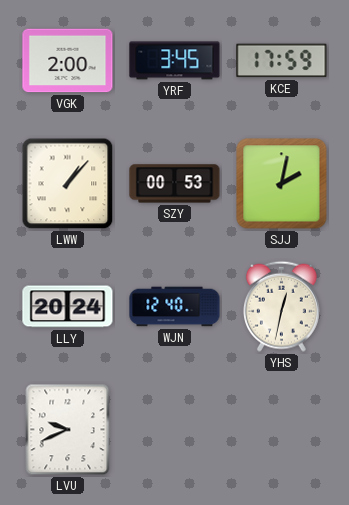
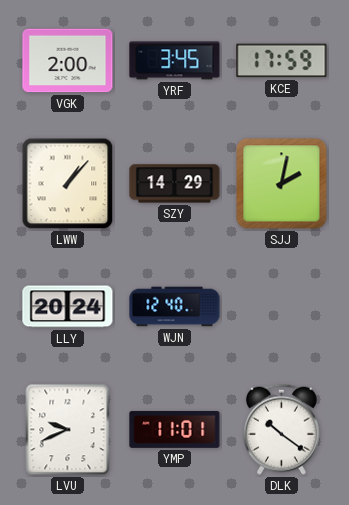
SZY: 00:53 -> 14:29 (175, 184)
YHS: 12:32 -> none (281, 306)
YMP: none -> 11:01 (175, 429)
DLK: none -> 10:21 (281, 429)
